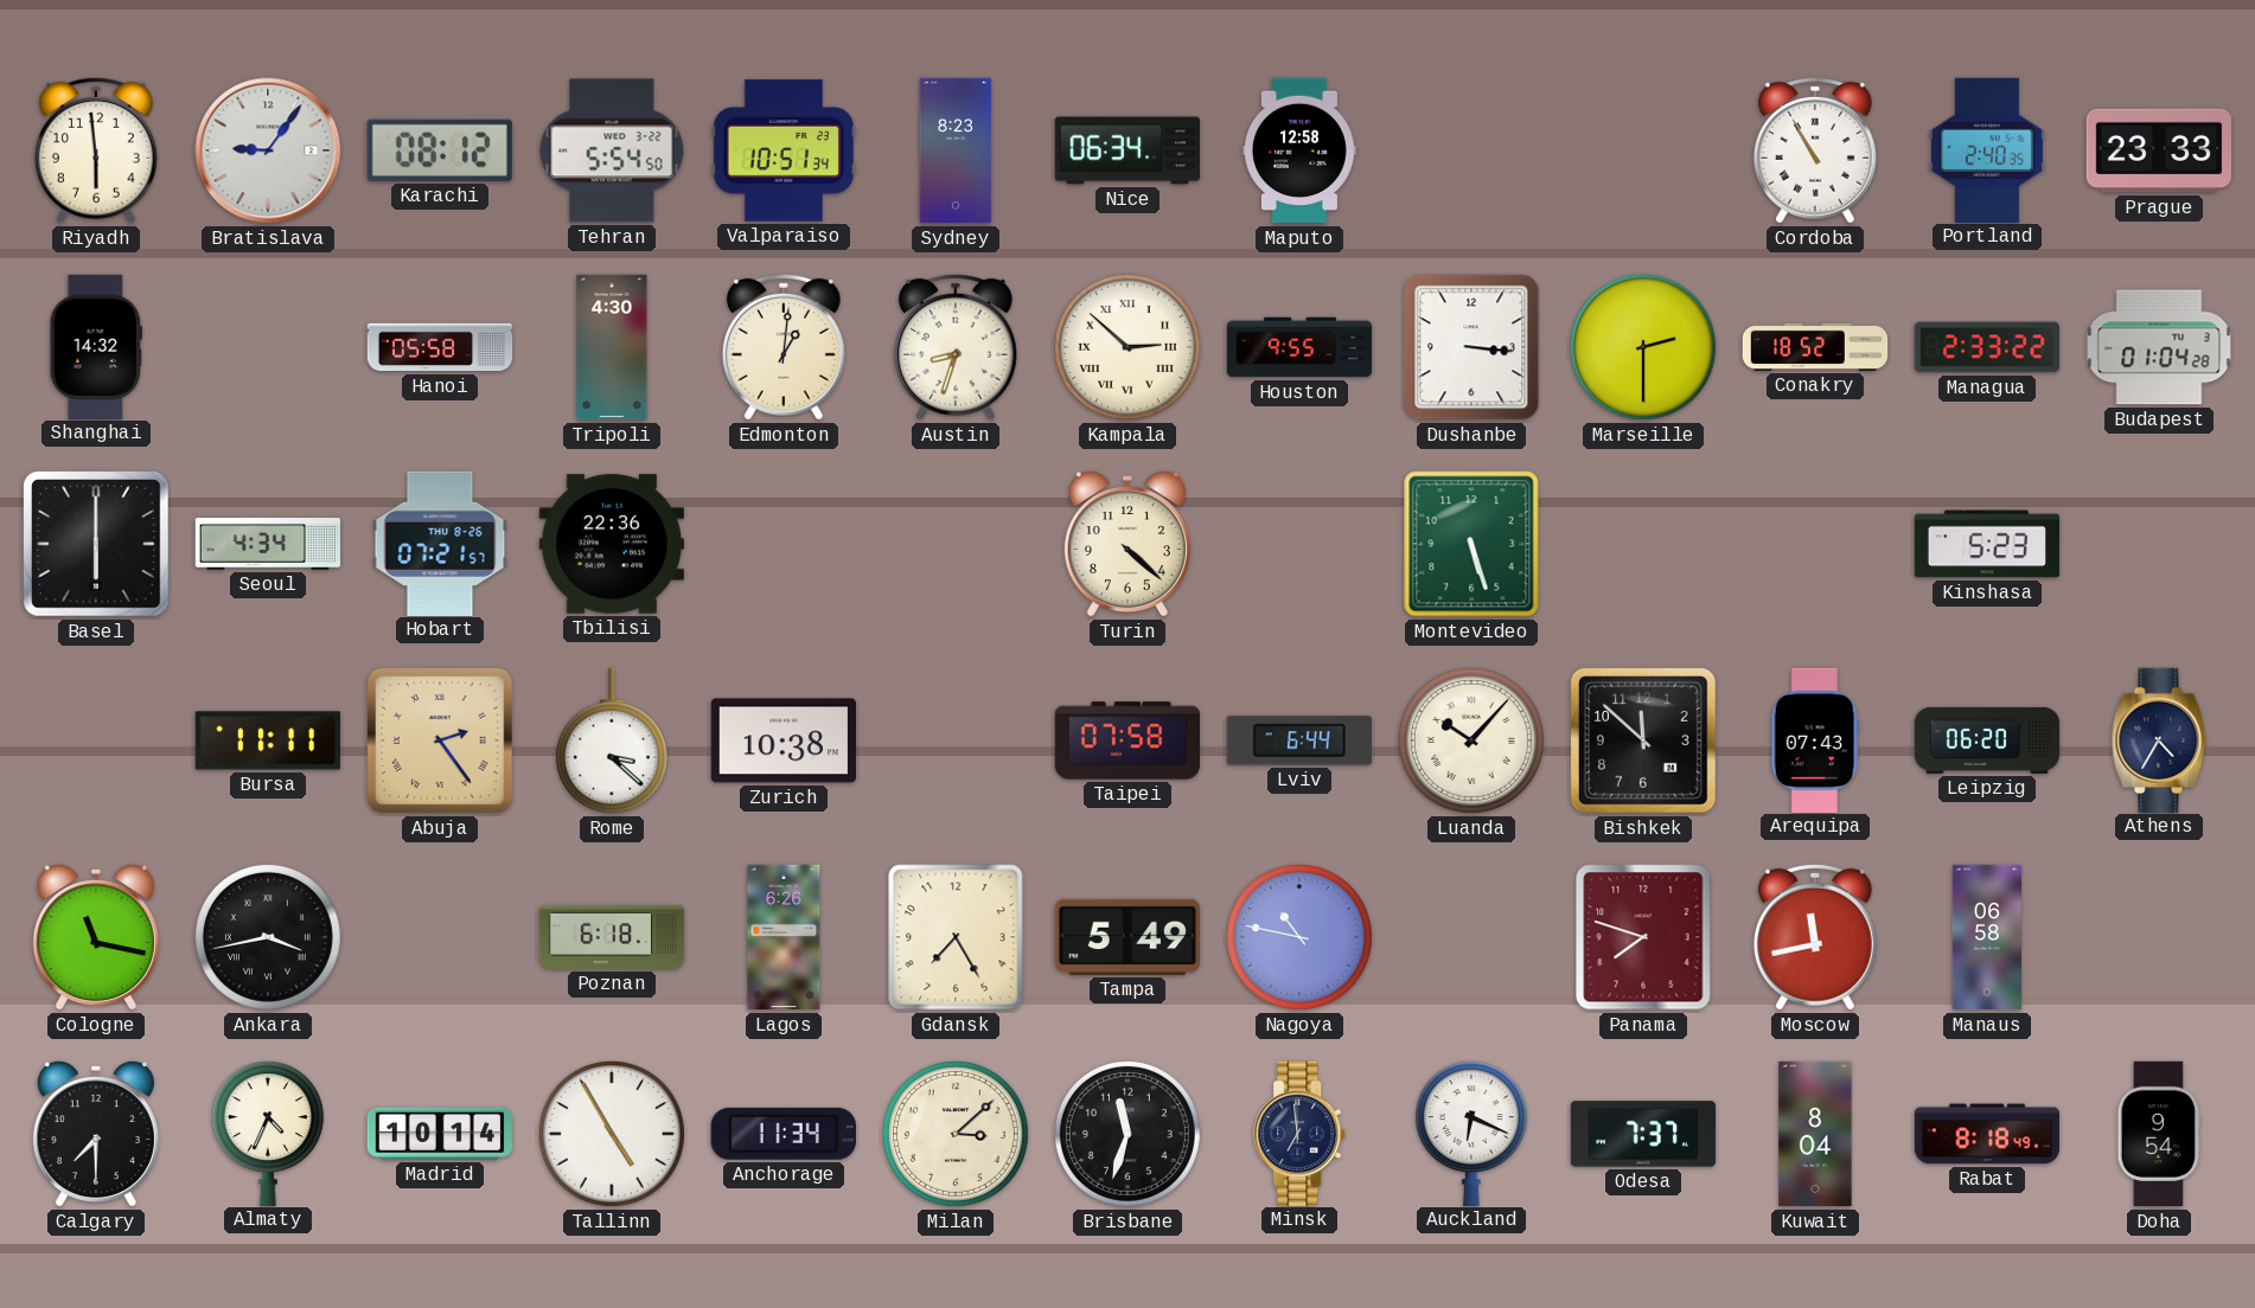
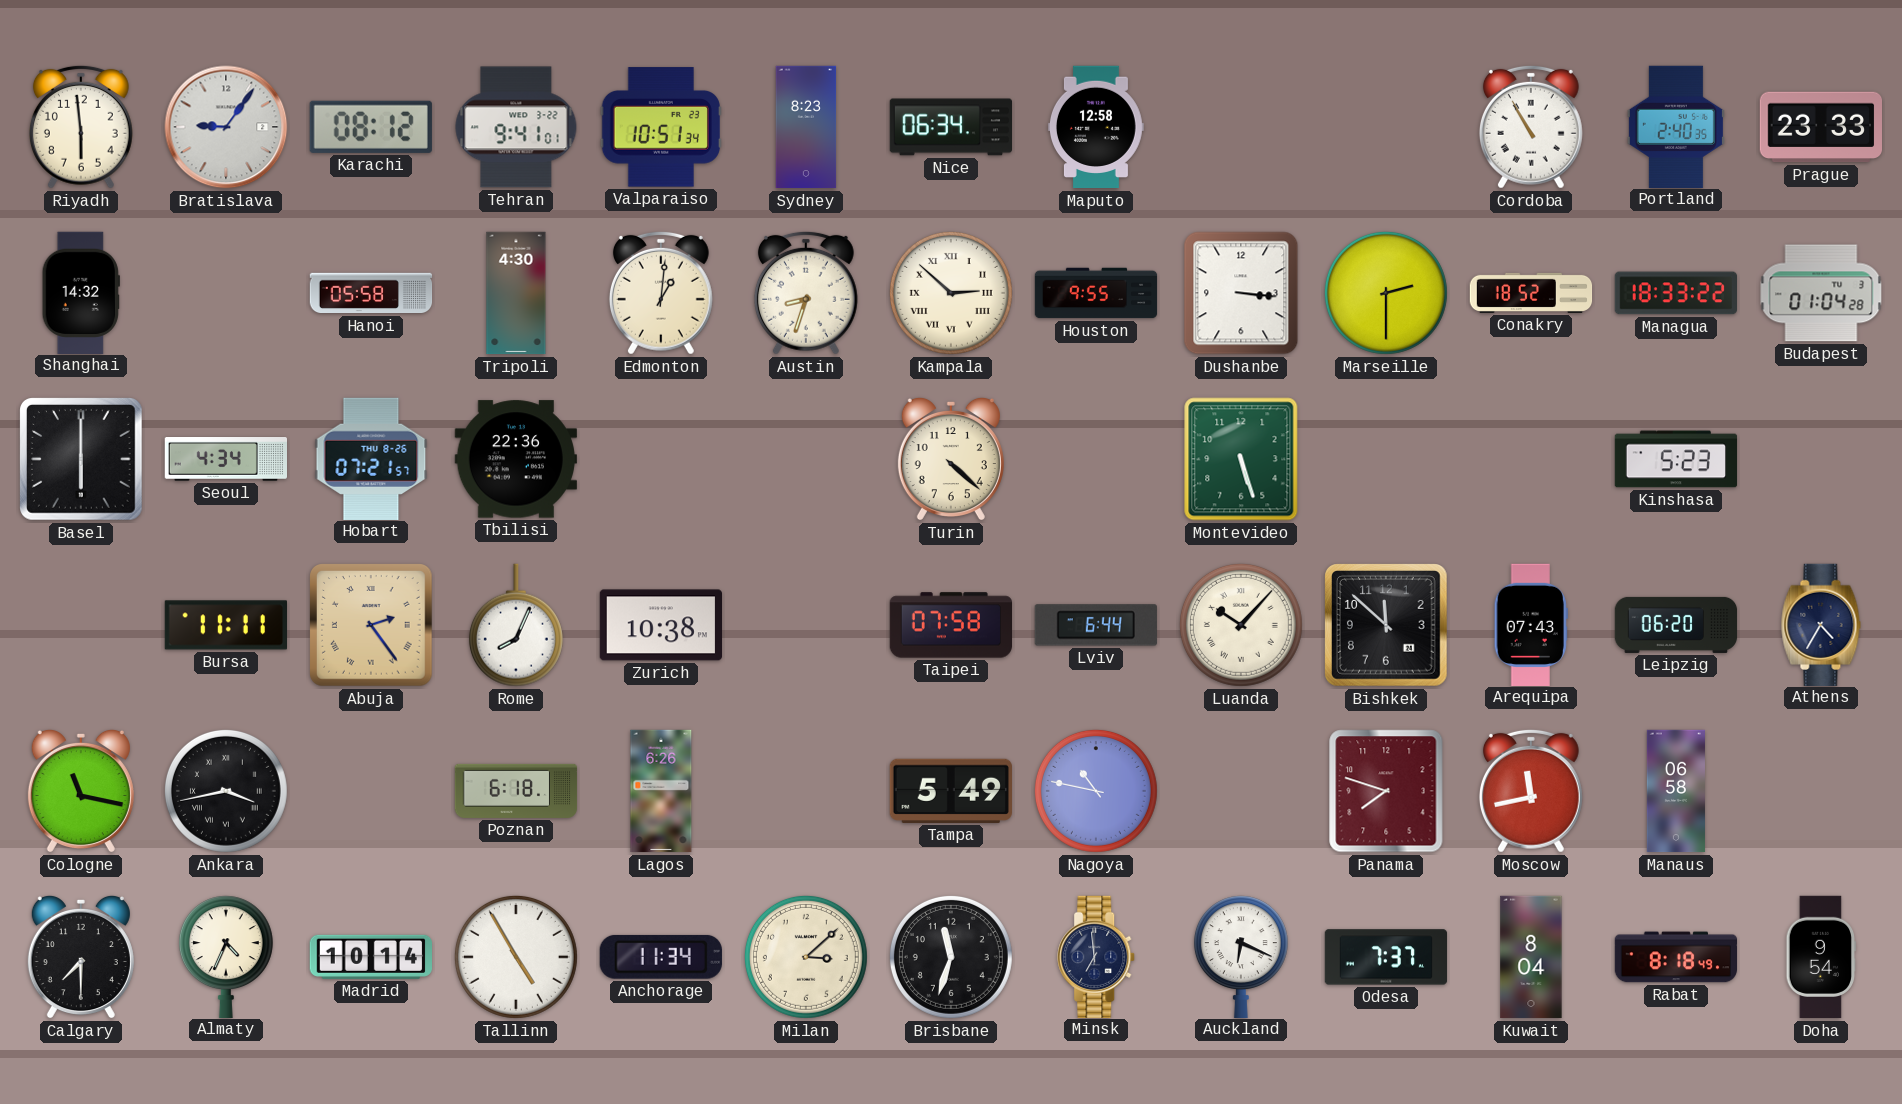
Tehran: 5:54 -> 9:41 (516, 127)
Managua: 2:33 -> 18:33 (1675, 293)
Rome: 3:22 -> 8:04 (516, 625)
Gdansk: 7:25 -> none (956, 937)
